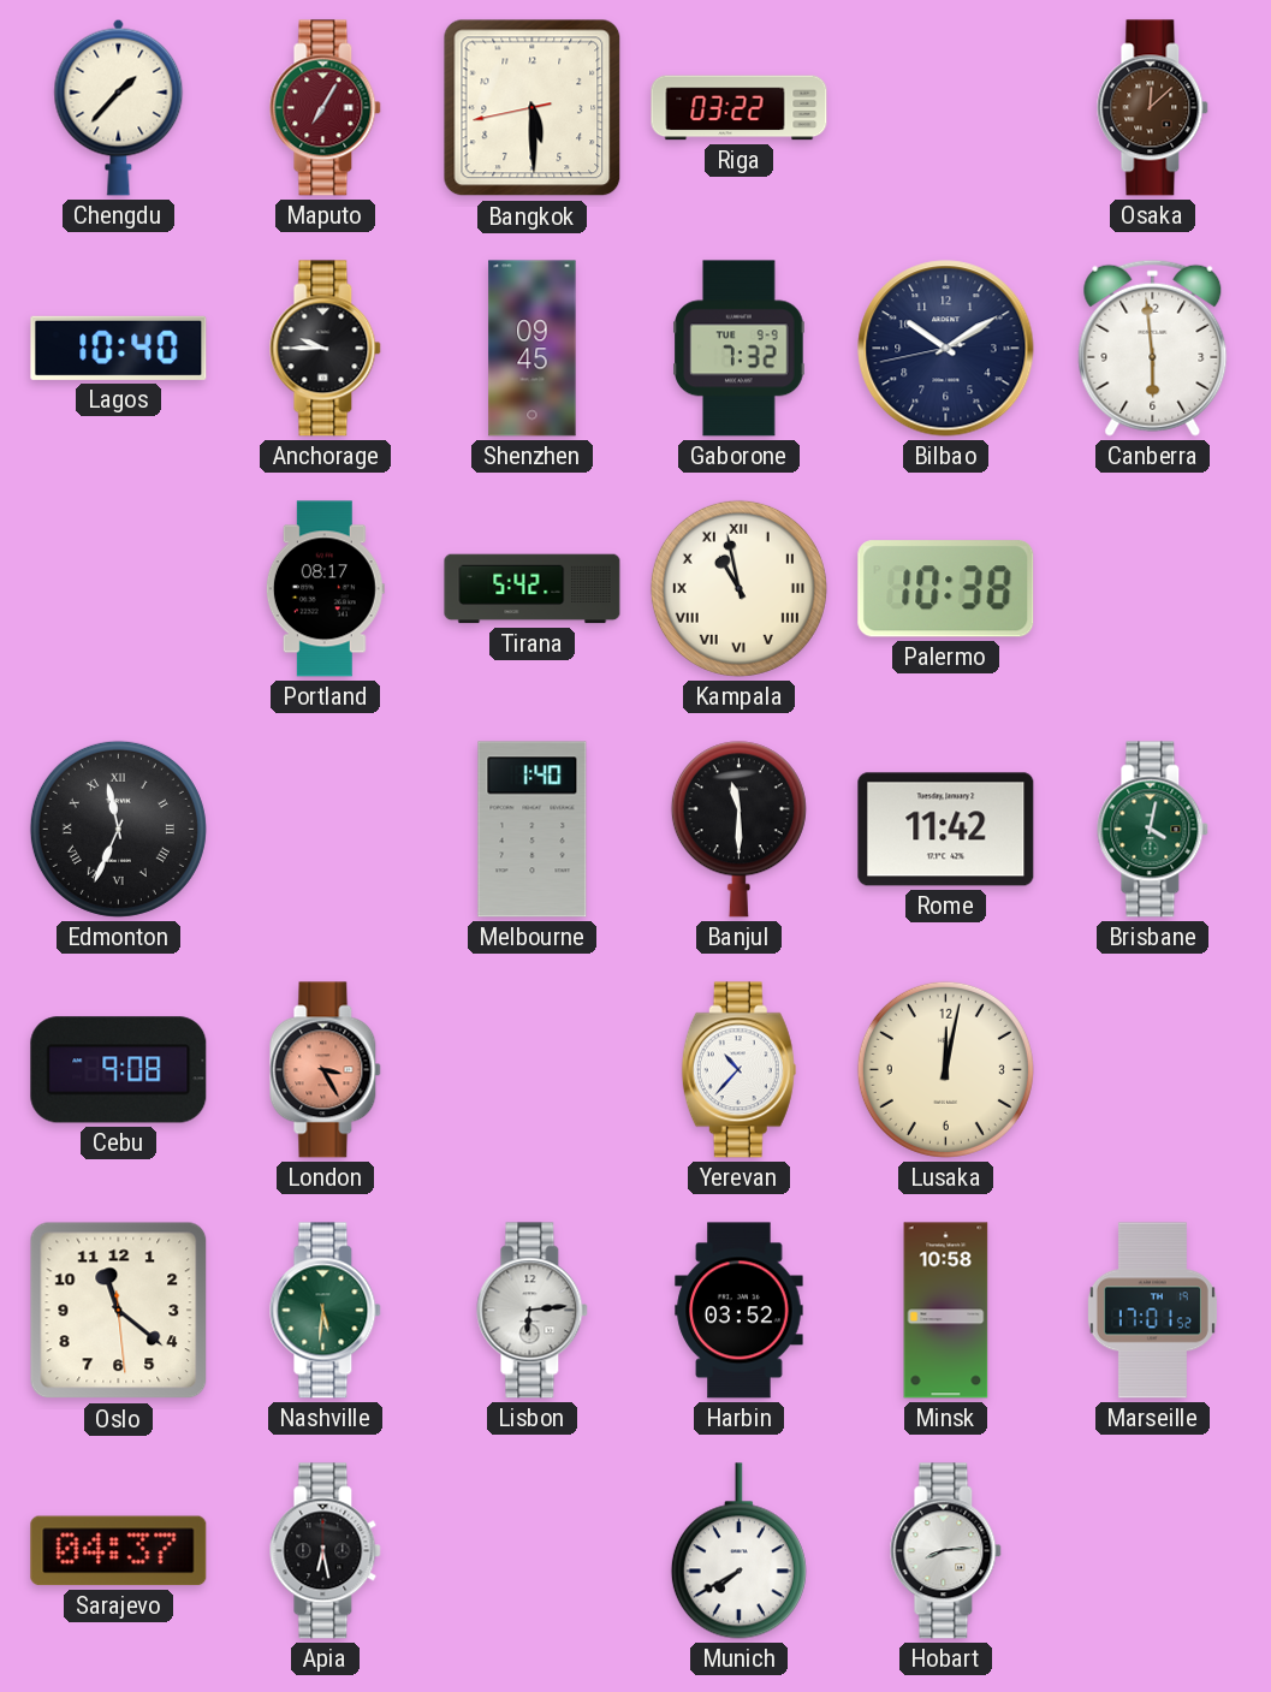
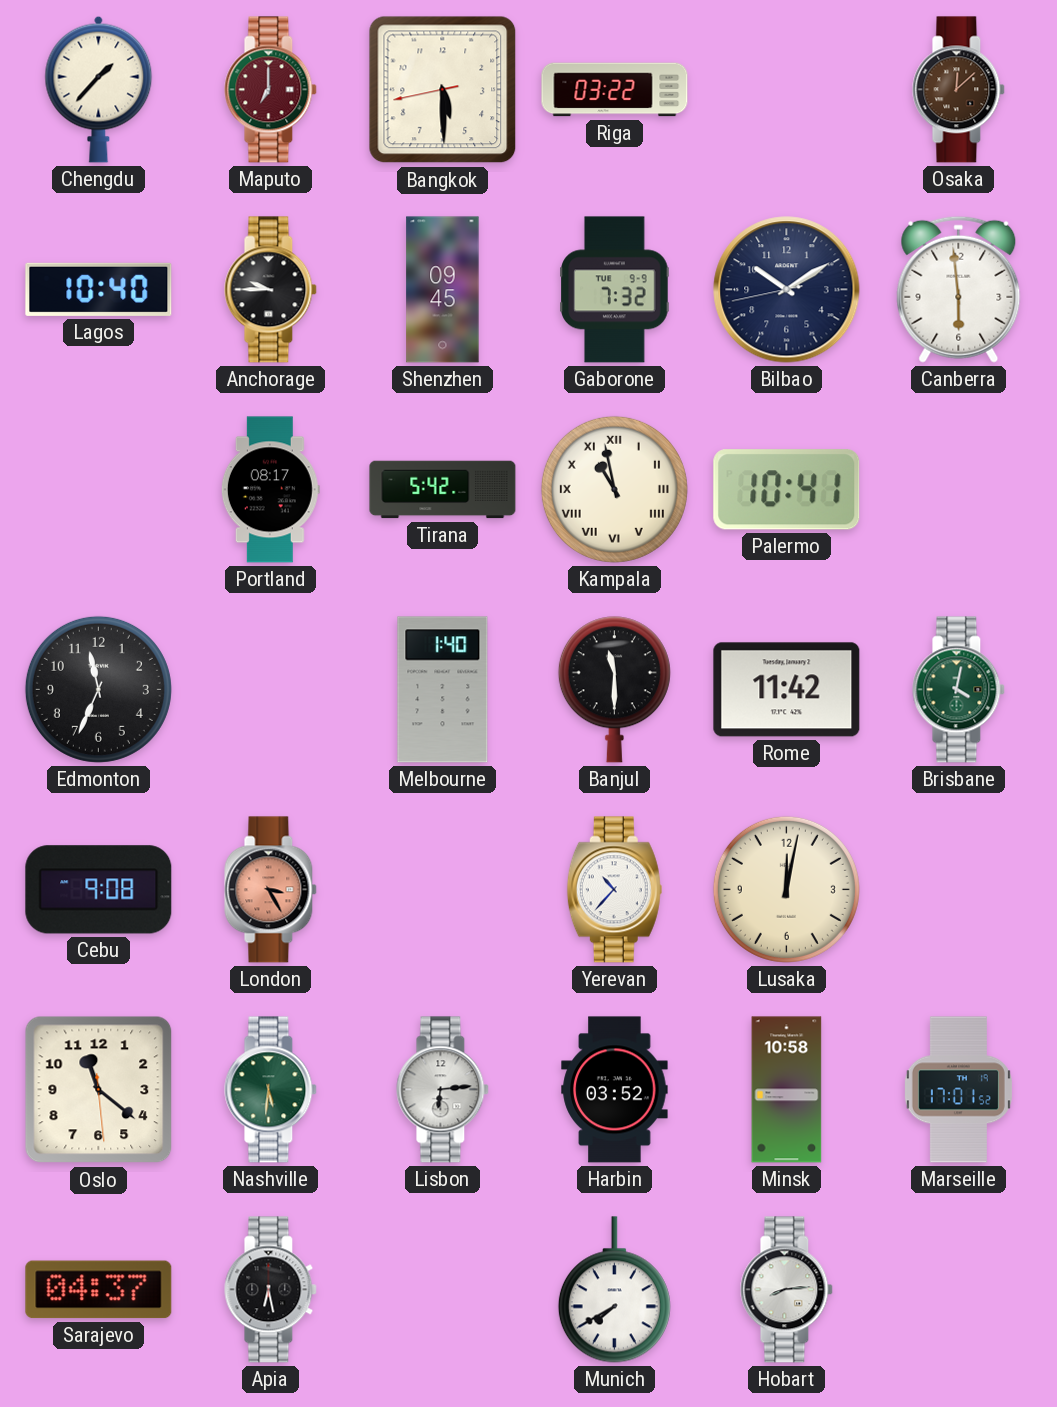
Maputo: 7:05 -> 7:00 (271, 90)
Palermo: 10:38 -> 10:41 (787, 490)
Edmonton numerals: Roman -> Arabic (98, 689)
